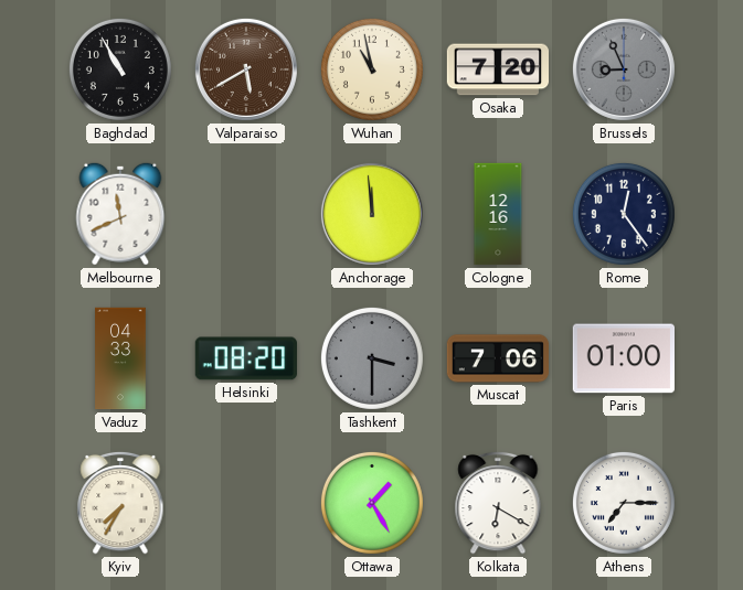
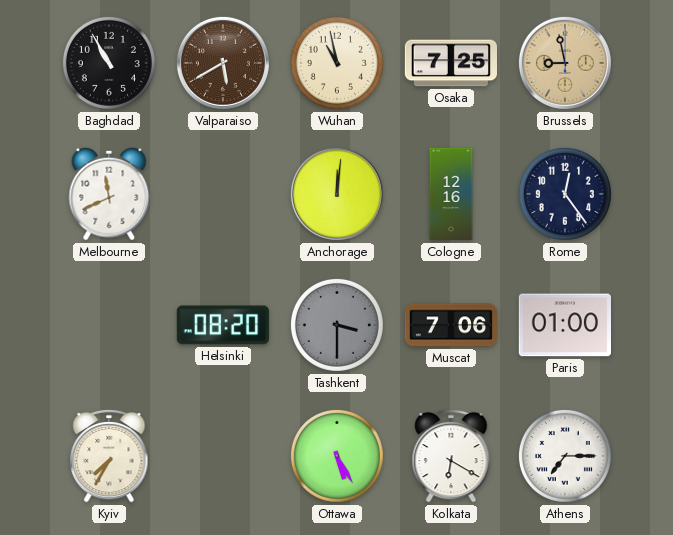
Osaka: 7:20 -> 7:25 (450, 63)
Brussels: 8:56 -> 8:58 (565, 63)
Brussels dial: grey -> champagne (565, 63)
Anchorage: 11:59 -> 12:01 (337, 194)
Vaduz: 04:33 -> none (120, 358)
Ottawa: 1:25 -> 5:25 (337, 456)
